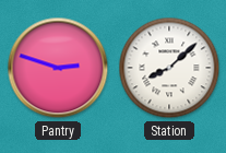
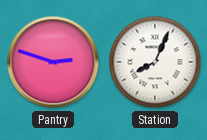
Station: 8:08 -> 8:04 (155, 62)
